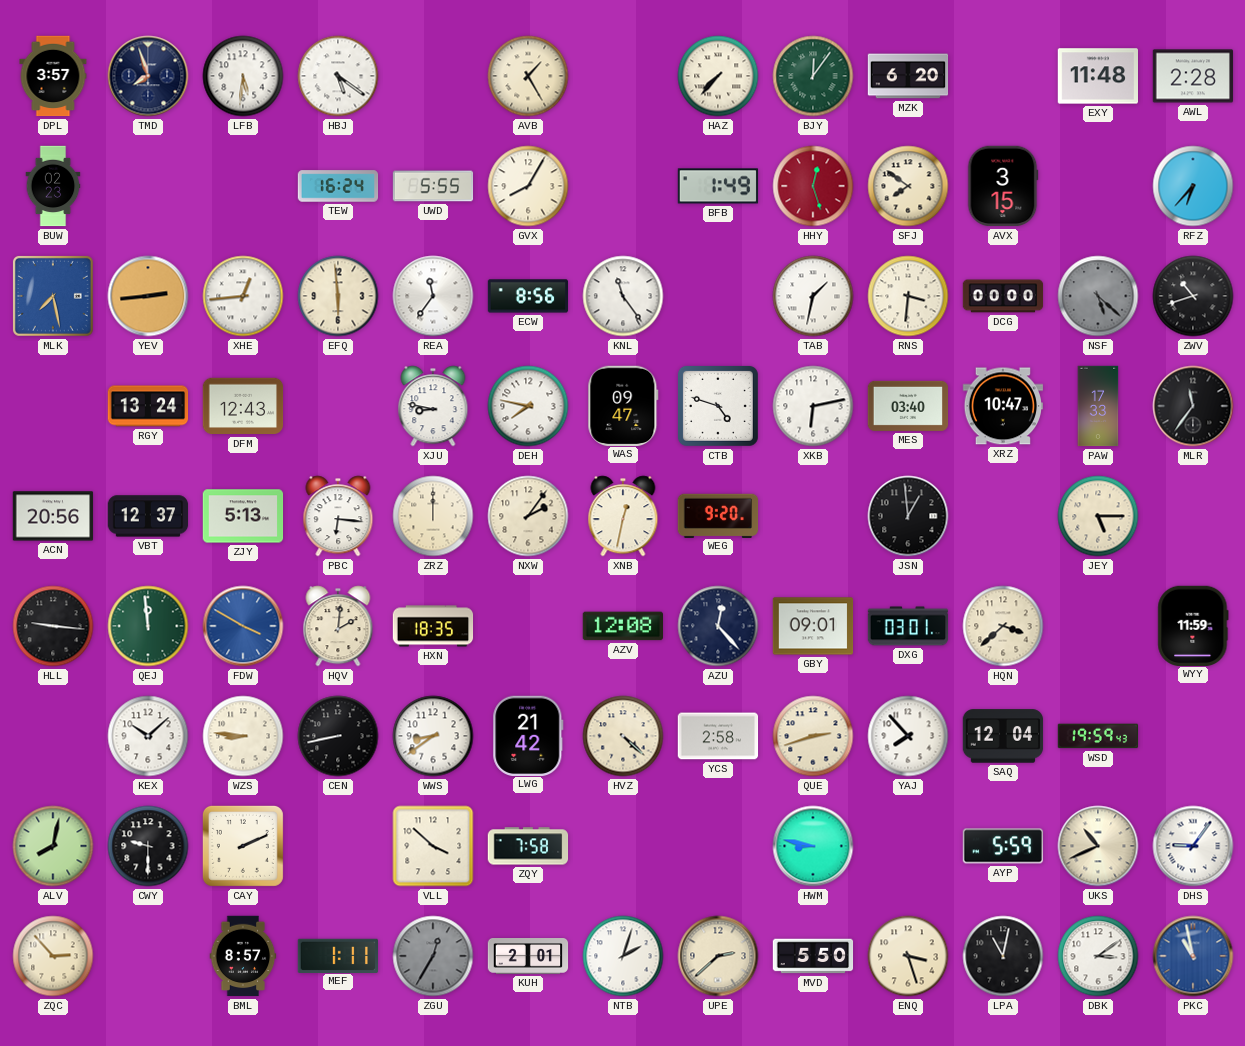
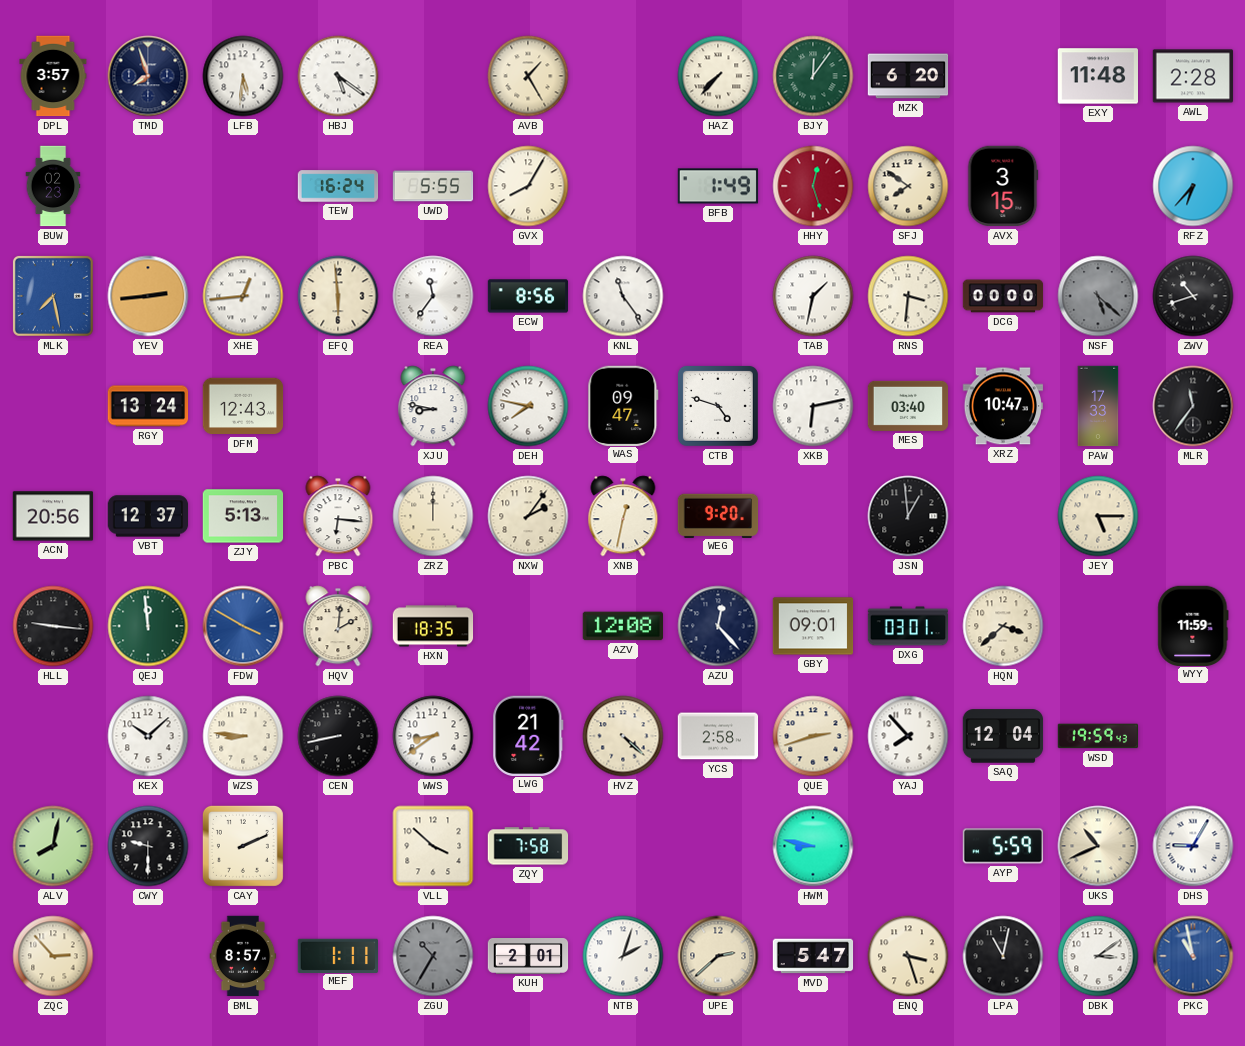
DHS: 9:06 -> 9:05 (1193, 846)
ZGU: 12:35 -> 10:35 (433, 956)
MVD: 5:50 -> 5:47 (813, 956)
